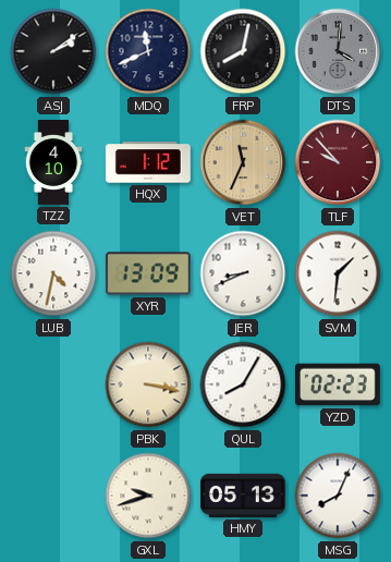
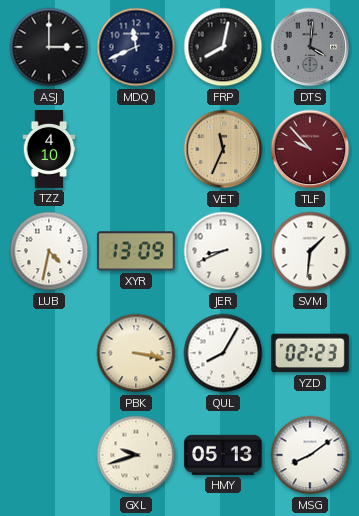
ASJ: 2:09 -> 3:00 (49, 47)
HQX: 1:12 -> none (148, 162)
MSG: 8:04 -> 8:09 (310, 455)
